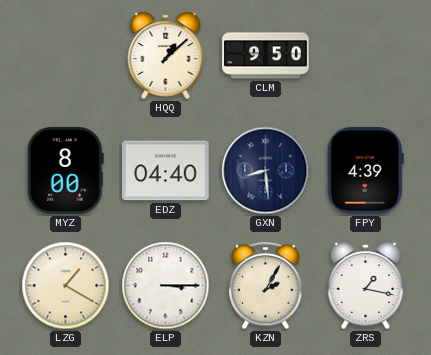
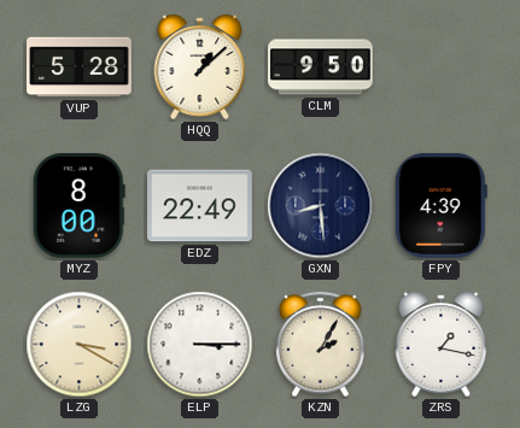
VUP: none -> 5:28 (80, 68)
EDZ: 04:40 -> 22:49 (200, 206)
LZG: 1:20 -> 3:20 (80, 345)
